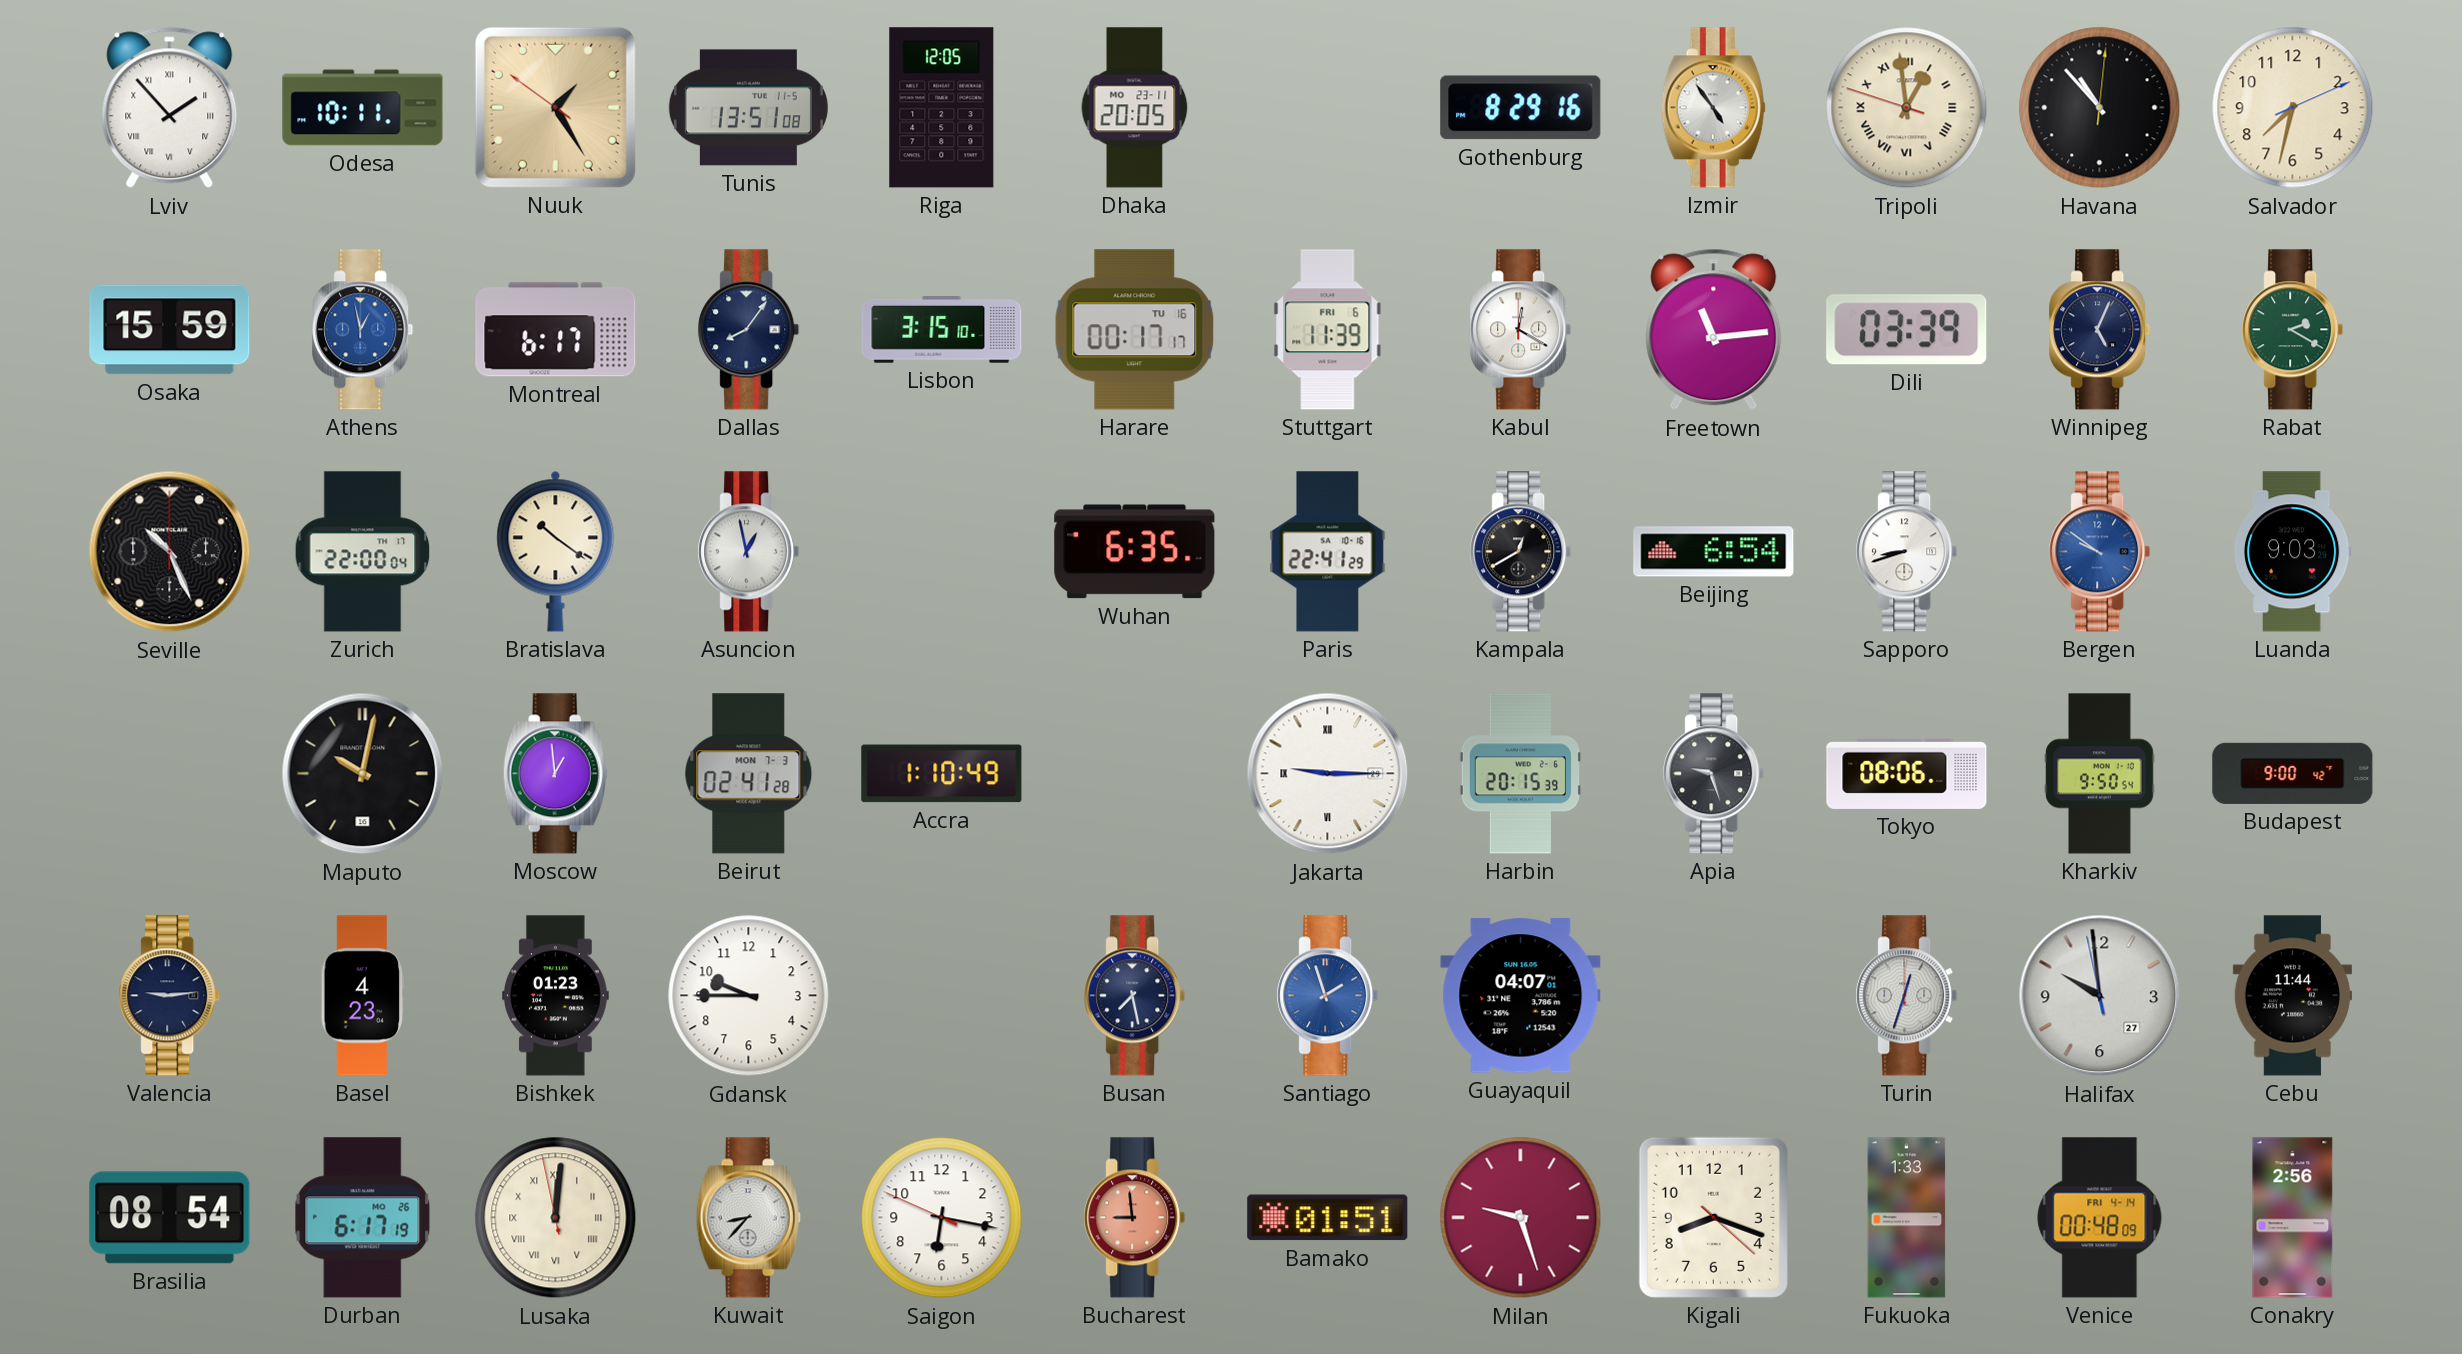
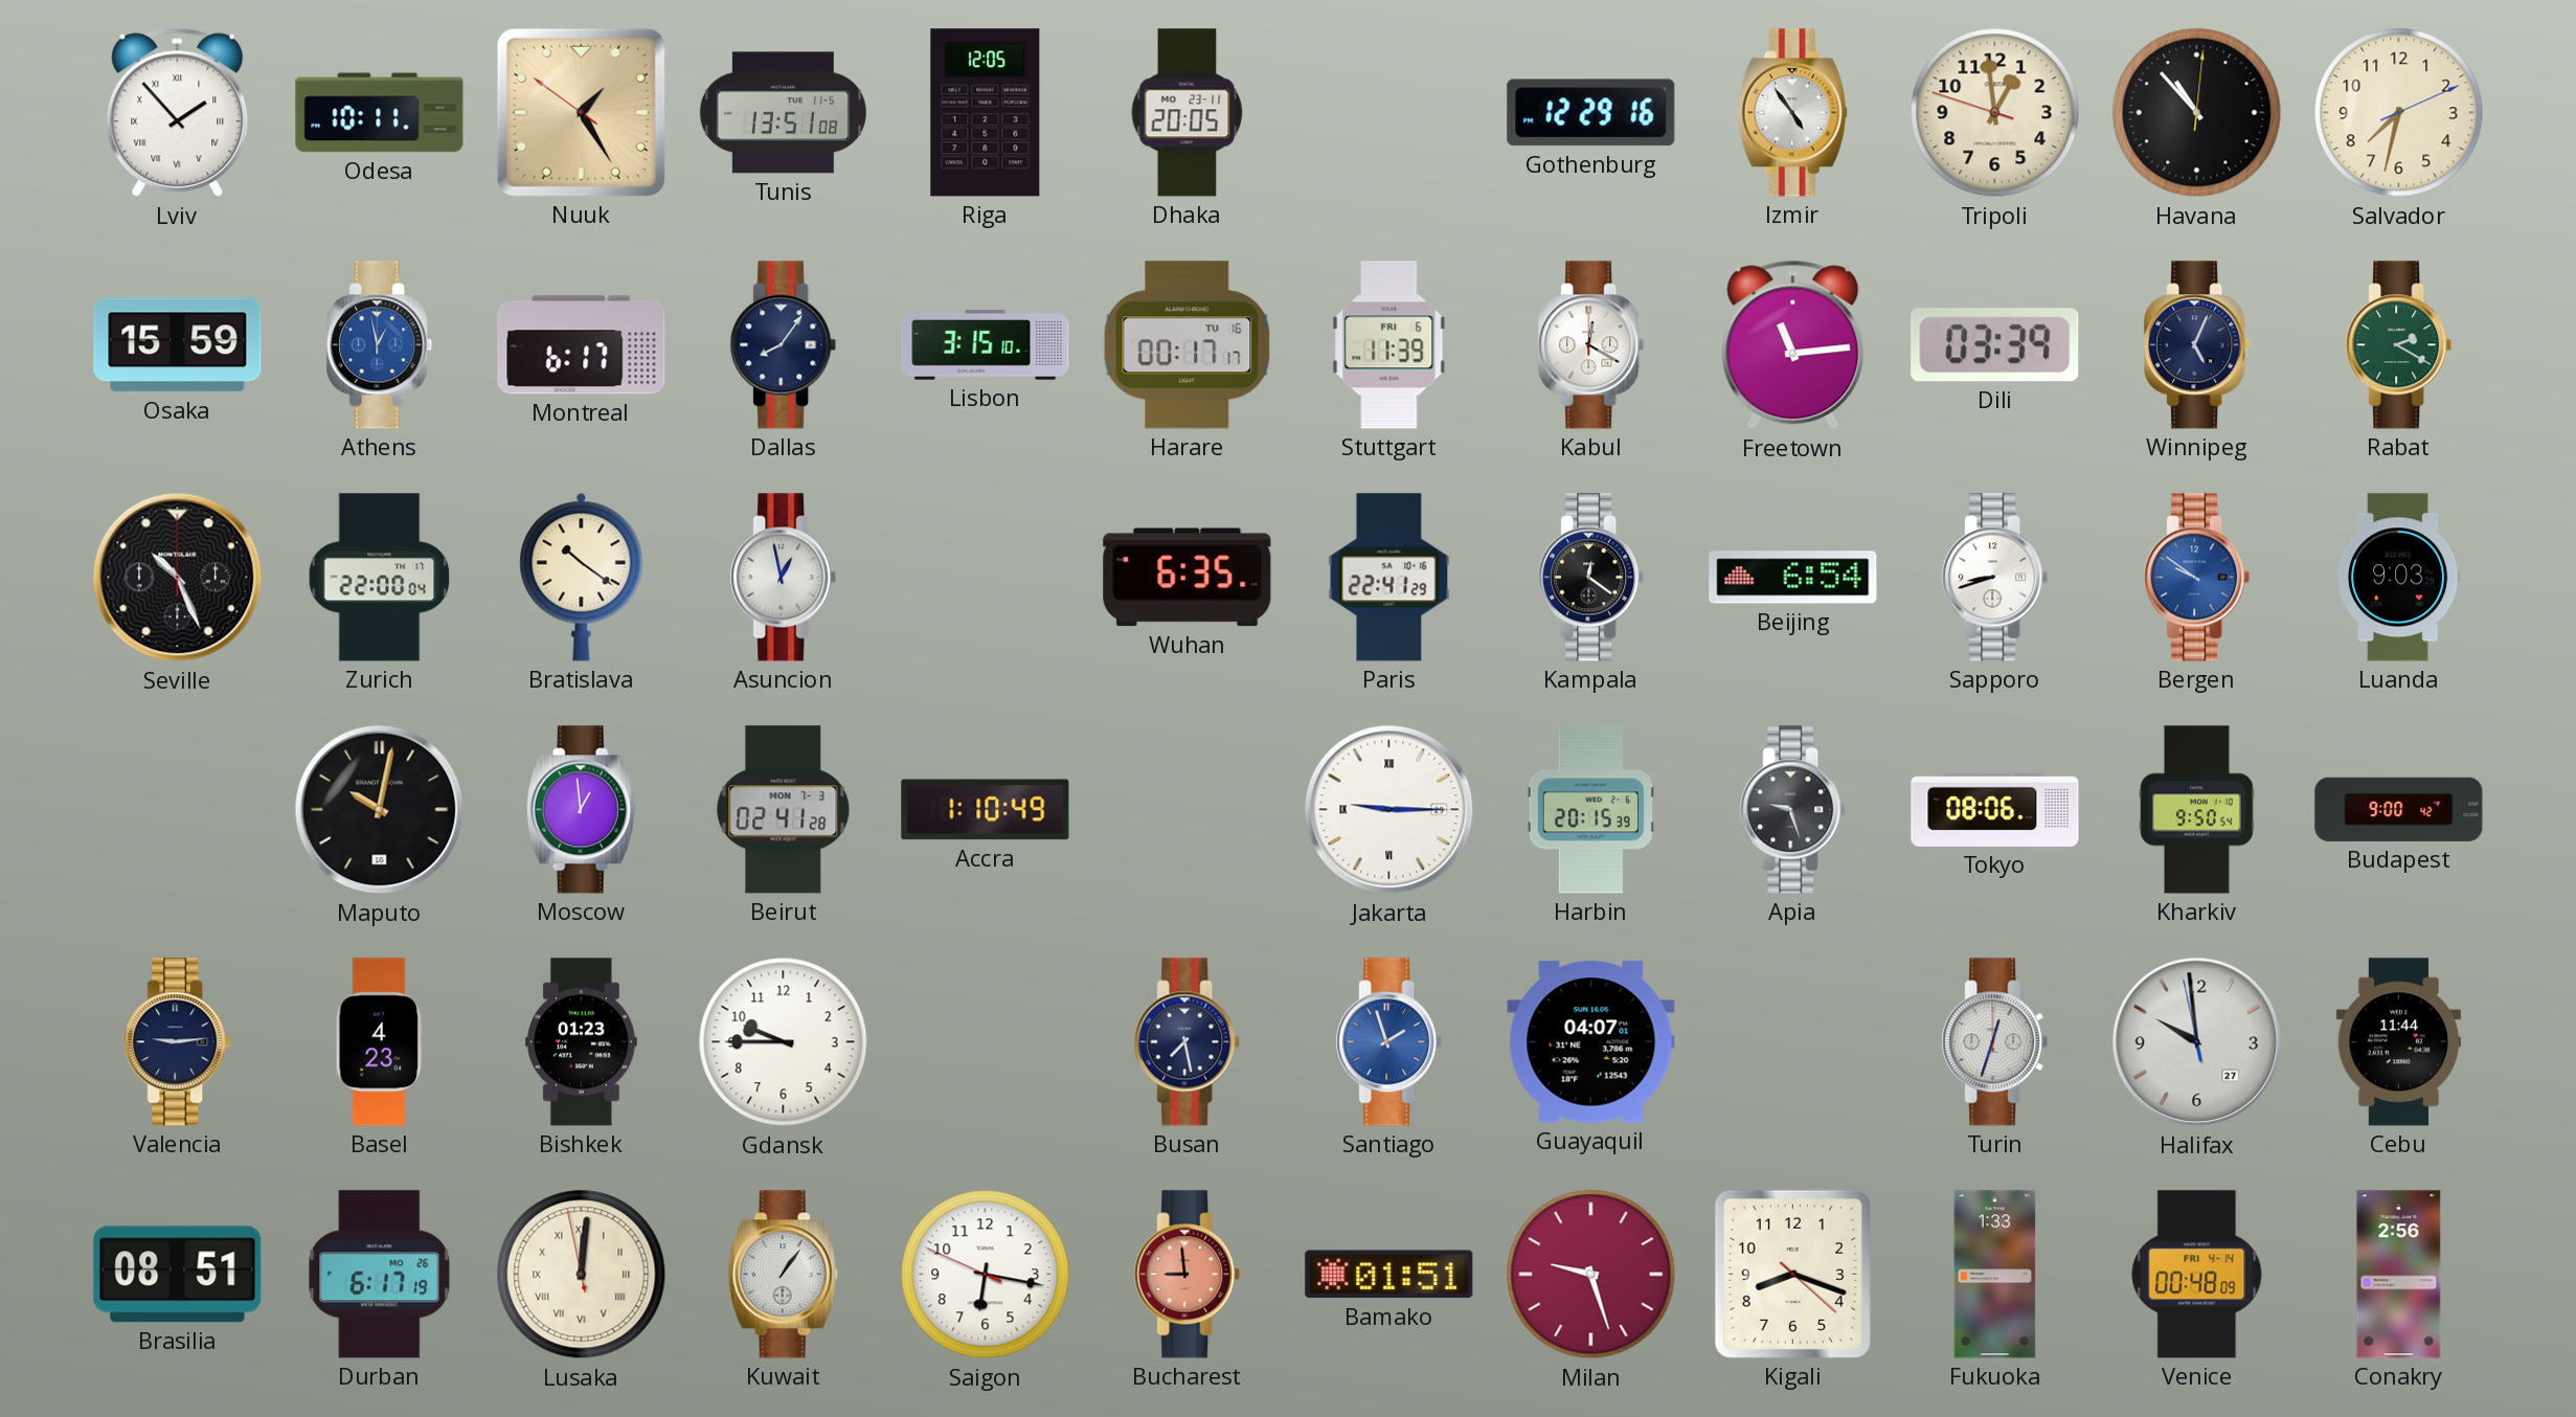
Gothenburg: 8:29 -> 12:29 (1591, 113)
Tripoli numerals: Roman -> Arabic (1995, 113)
Kampala: 12:40 -> 12:21 (1591, 578)
Brasilia: 08:54 -> 08:51 (178, 1275)
Kuwait: 8:37 -> 1:06 (783, 1275)
